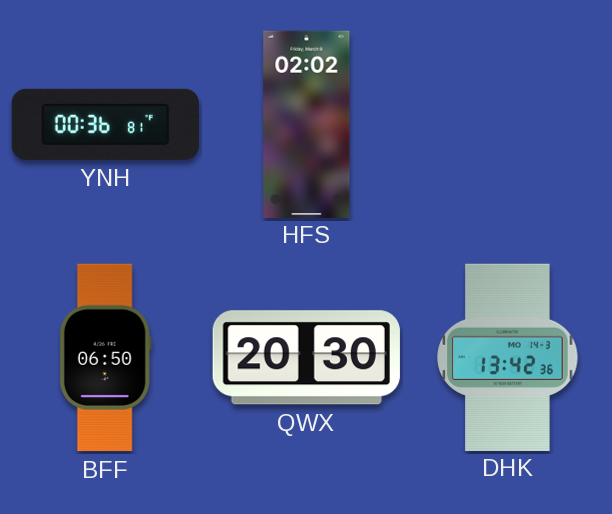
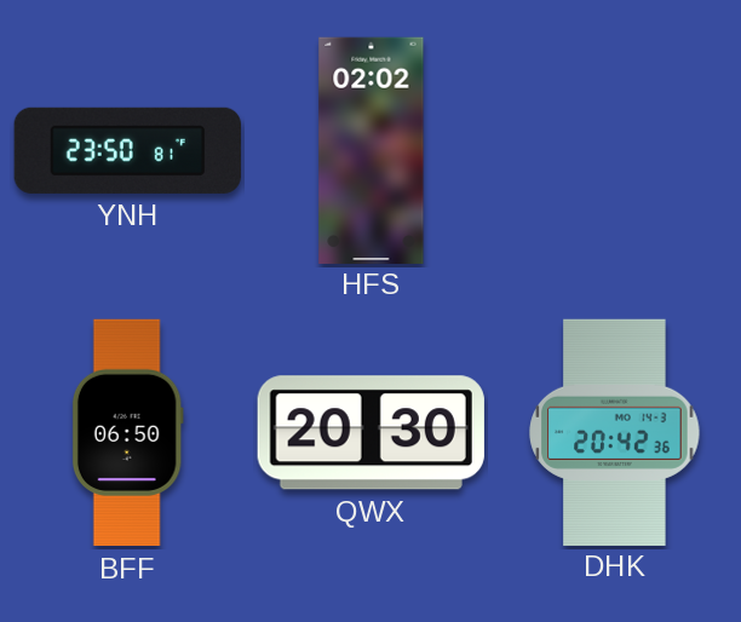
YNH: 00:36 -> 23:50 (127, 150)
DHK: 13:42 -> 20:42 (615, 432)
